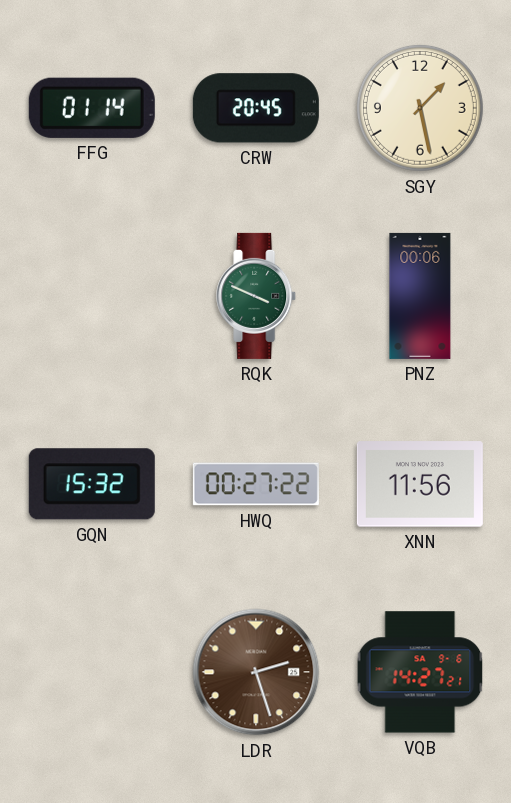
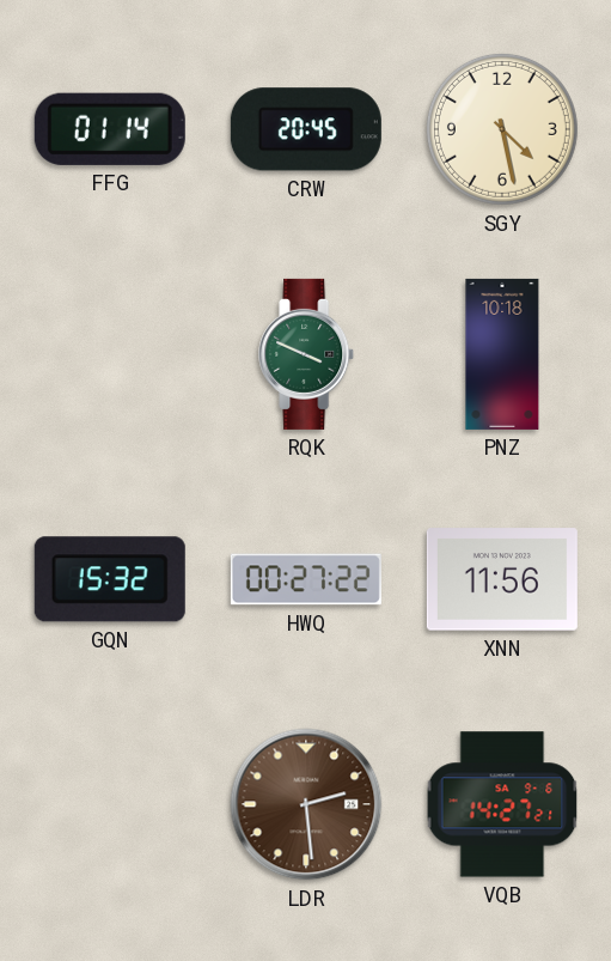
SGY: 1:28 -> 4:28 (502, 129)
PNZ: 00:06 -> 10:18 (502, 354)
LDR: 2:27 -> 2:29 (306, 804)
